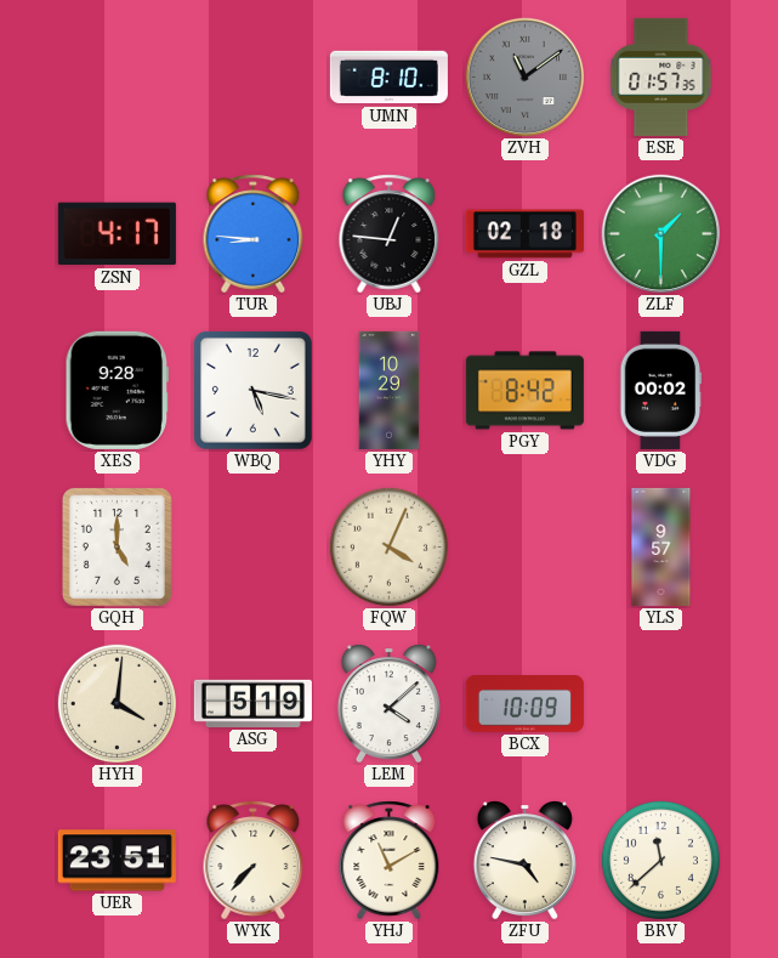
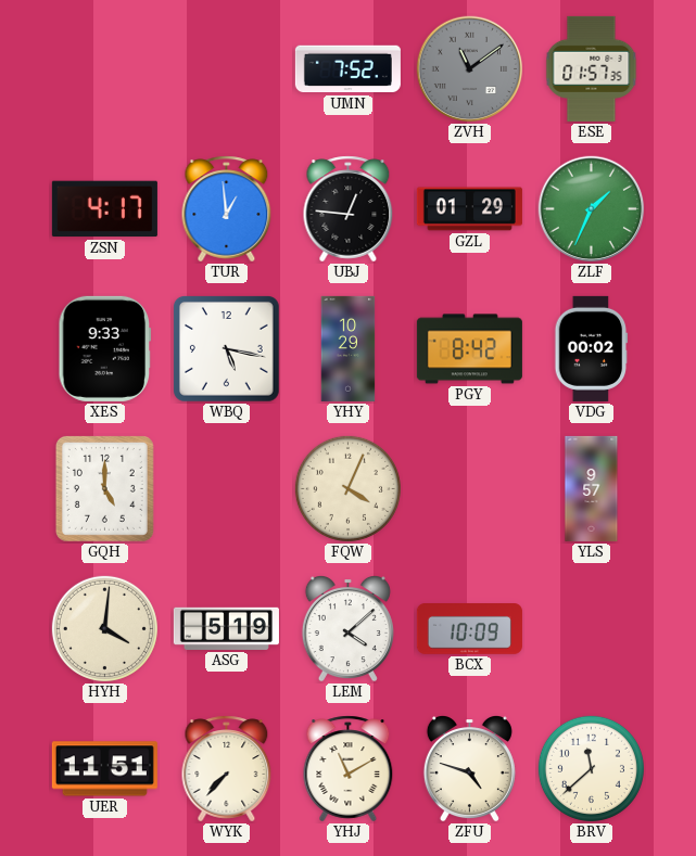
UMN: 8:10 -> 7:52 (347, 69)
TUR: 8:46 -> 12:59 (227, 209)
GZL: 02:18 -> 01:29 (469, 209)
ZLF: 1:30 -> 1:34 (592, 209)
XES: 9:28 -> 9:33 (105, 348)
UER: 23:51 -> 11:51 (104, 769)
ZFU: 4:47 -> 4:48 (469, 769)
